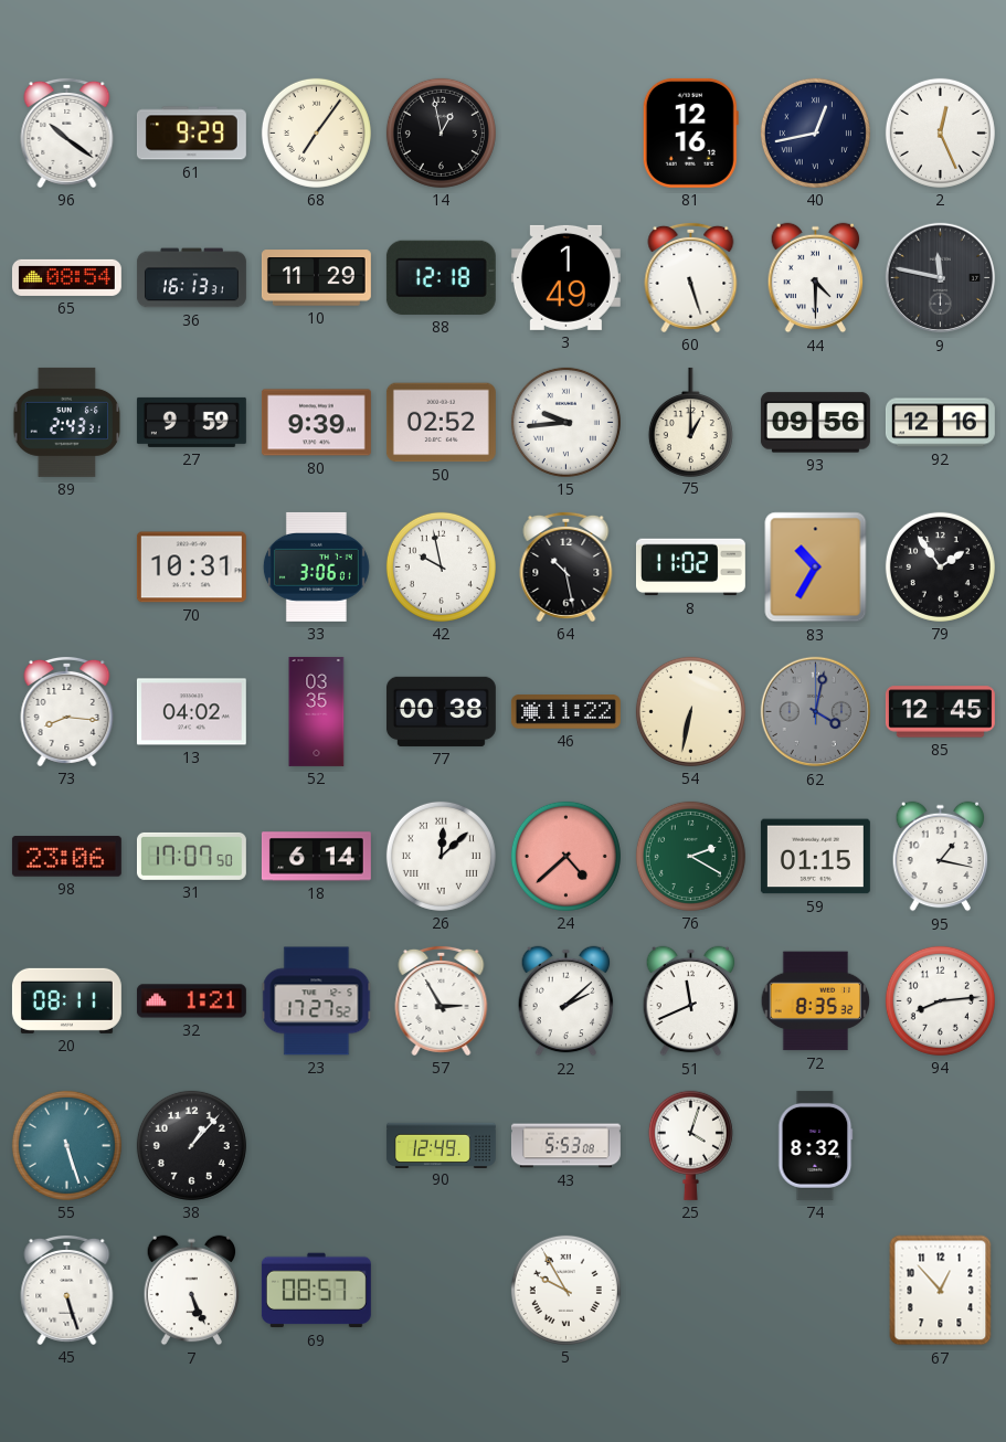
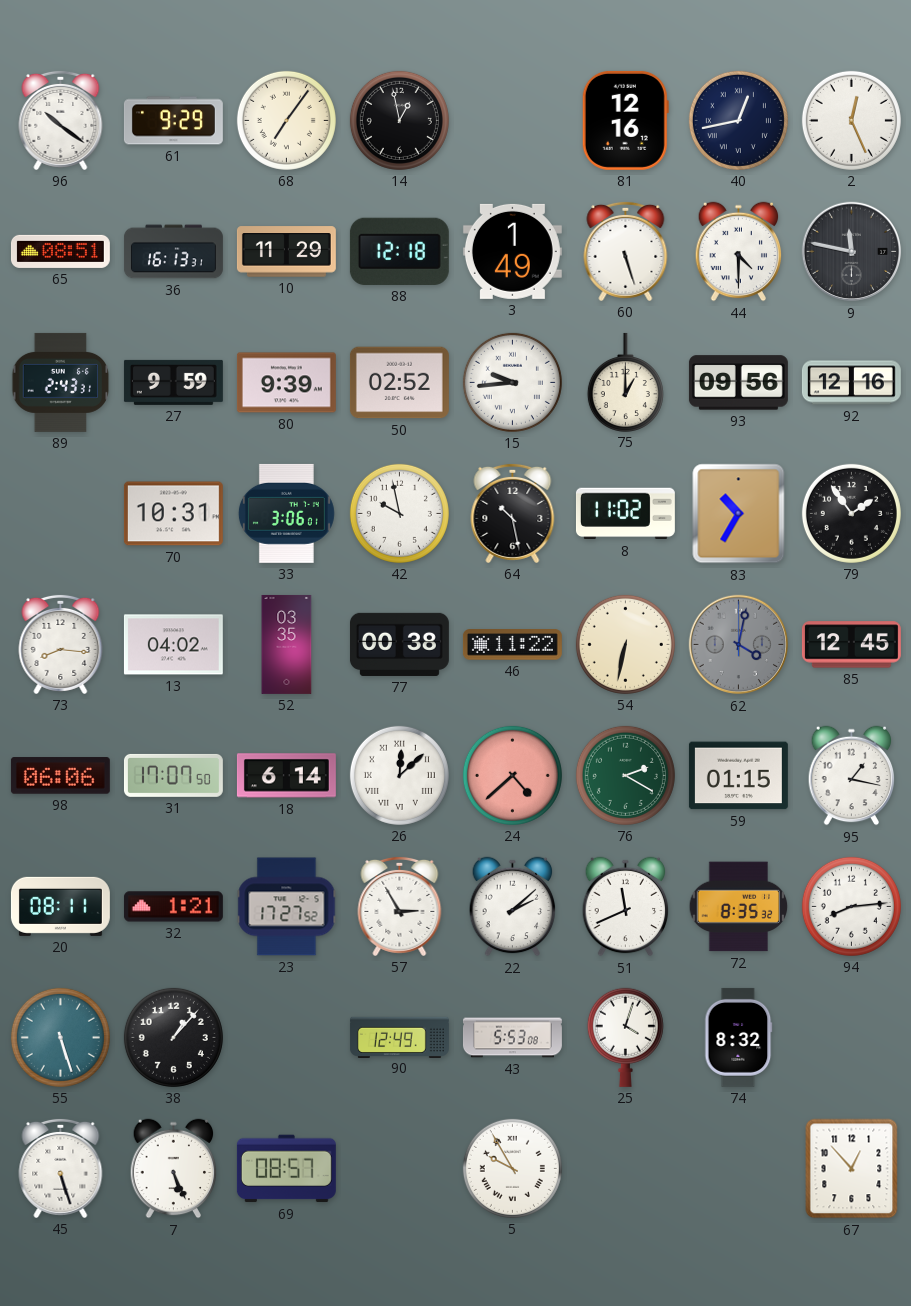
65: 08:54 -> 08:51 (60, 251)
98: 23:06 -> 06:06 (60, 776)
